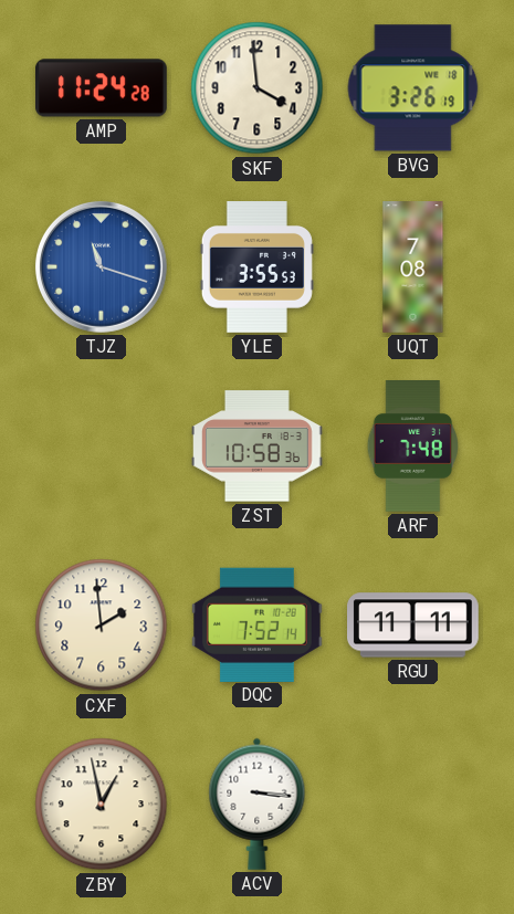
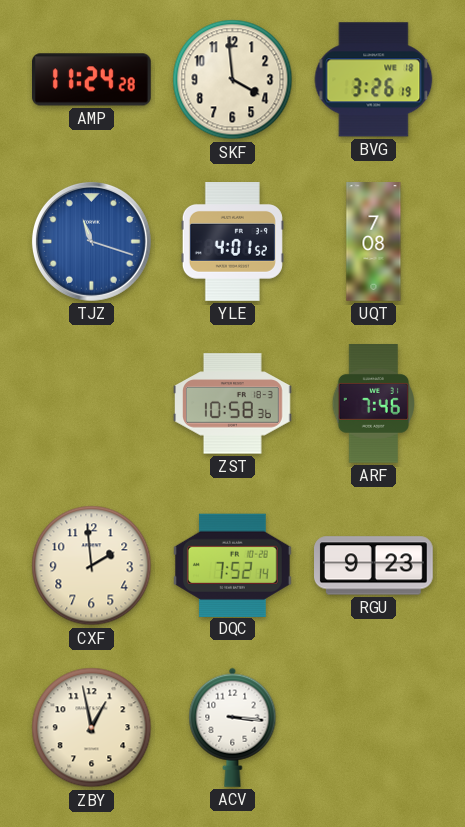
YLE: 3:55 -> 4:01 (232, 242)
ARF: 7:48 -> 7:46 (373, 404)
RGU: 11:11 -> 9:23 (374, 566)
